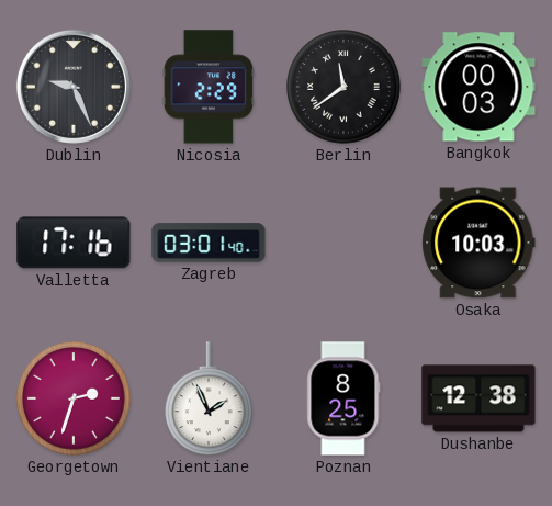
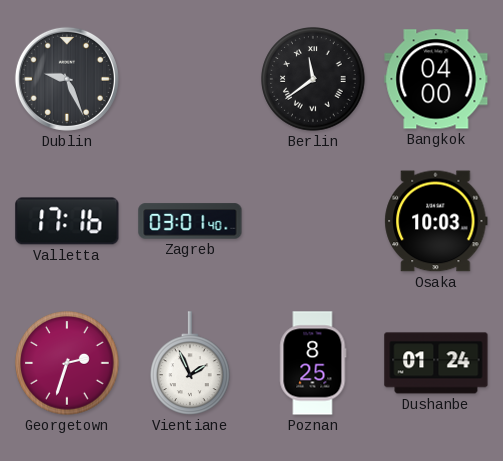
Nicosia: 2:29 -> none (209, 87)
Bangkok: 00:03 -> 04:00 (436, 79)
Dushanbe: 12:38 -> 01:24 (436, 363)
